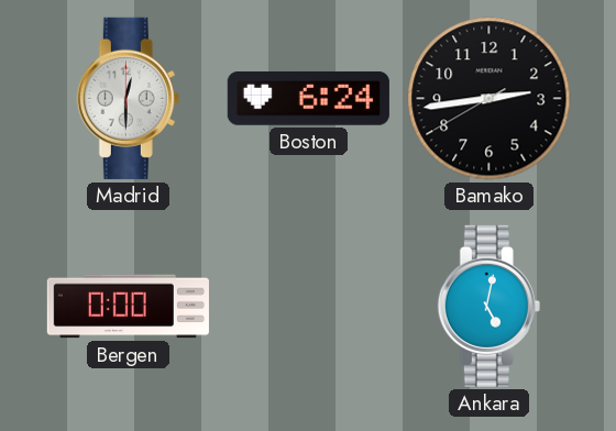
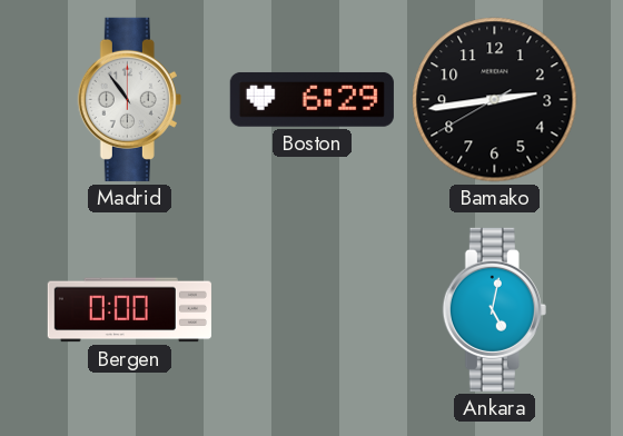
Madrid: 12:30 -> 10:54 (129, 99)
Boston: 6:24 -> 6:29 (311, 99)
